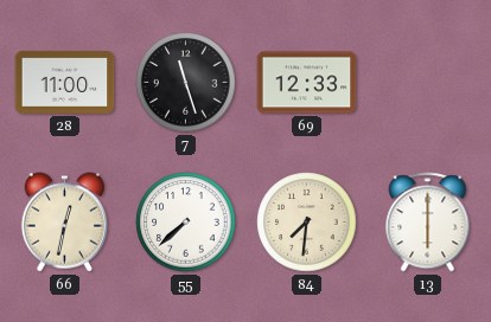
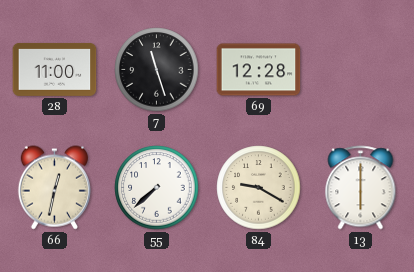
69: 12:33 -> 12:28 (259, 70)
84: 7:31 -> 9:20 (259, 188)
